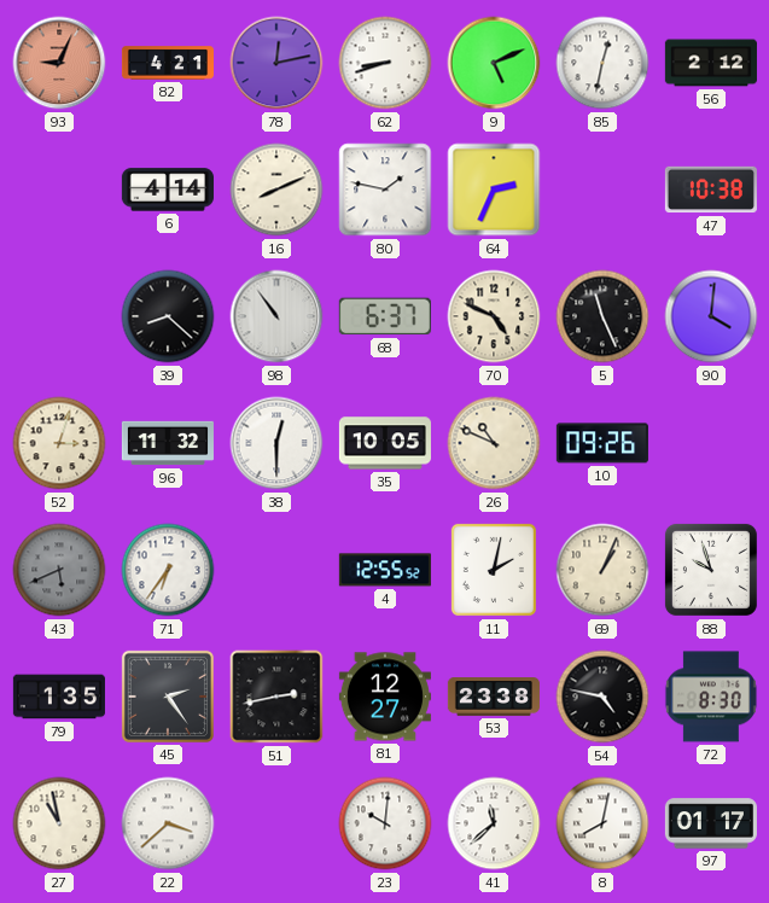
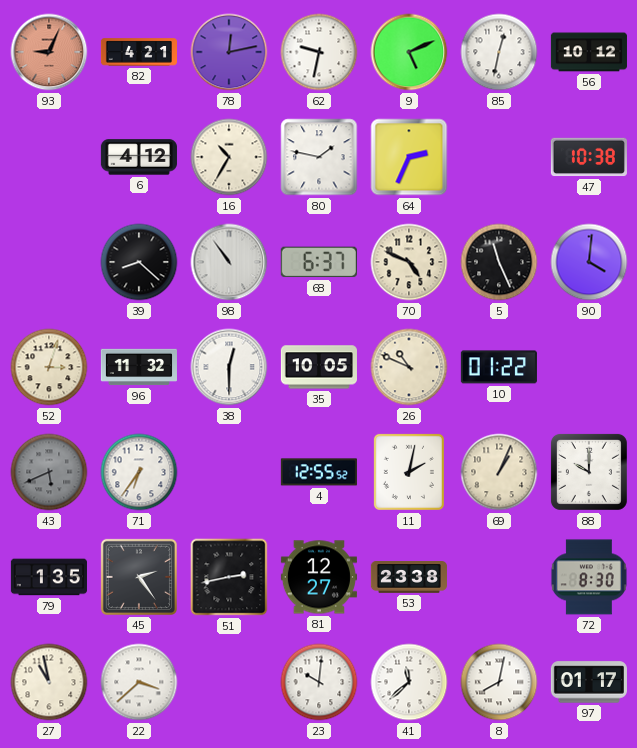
62: 8:42 -> 9:32 (319, 52)
56: 2:12 -> 10:12 (589, 52)
6: 4:14 -> 4:12 (139, 157)
16: 8:11 -> 10:35 (229, 157)
10: 09:26 -> 01:22 (499, 367)
88: 9:57 -> 10:00 (589, 472)
54: 4:47 -> none (602, 697)
